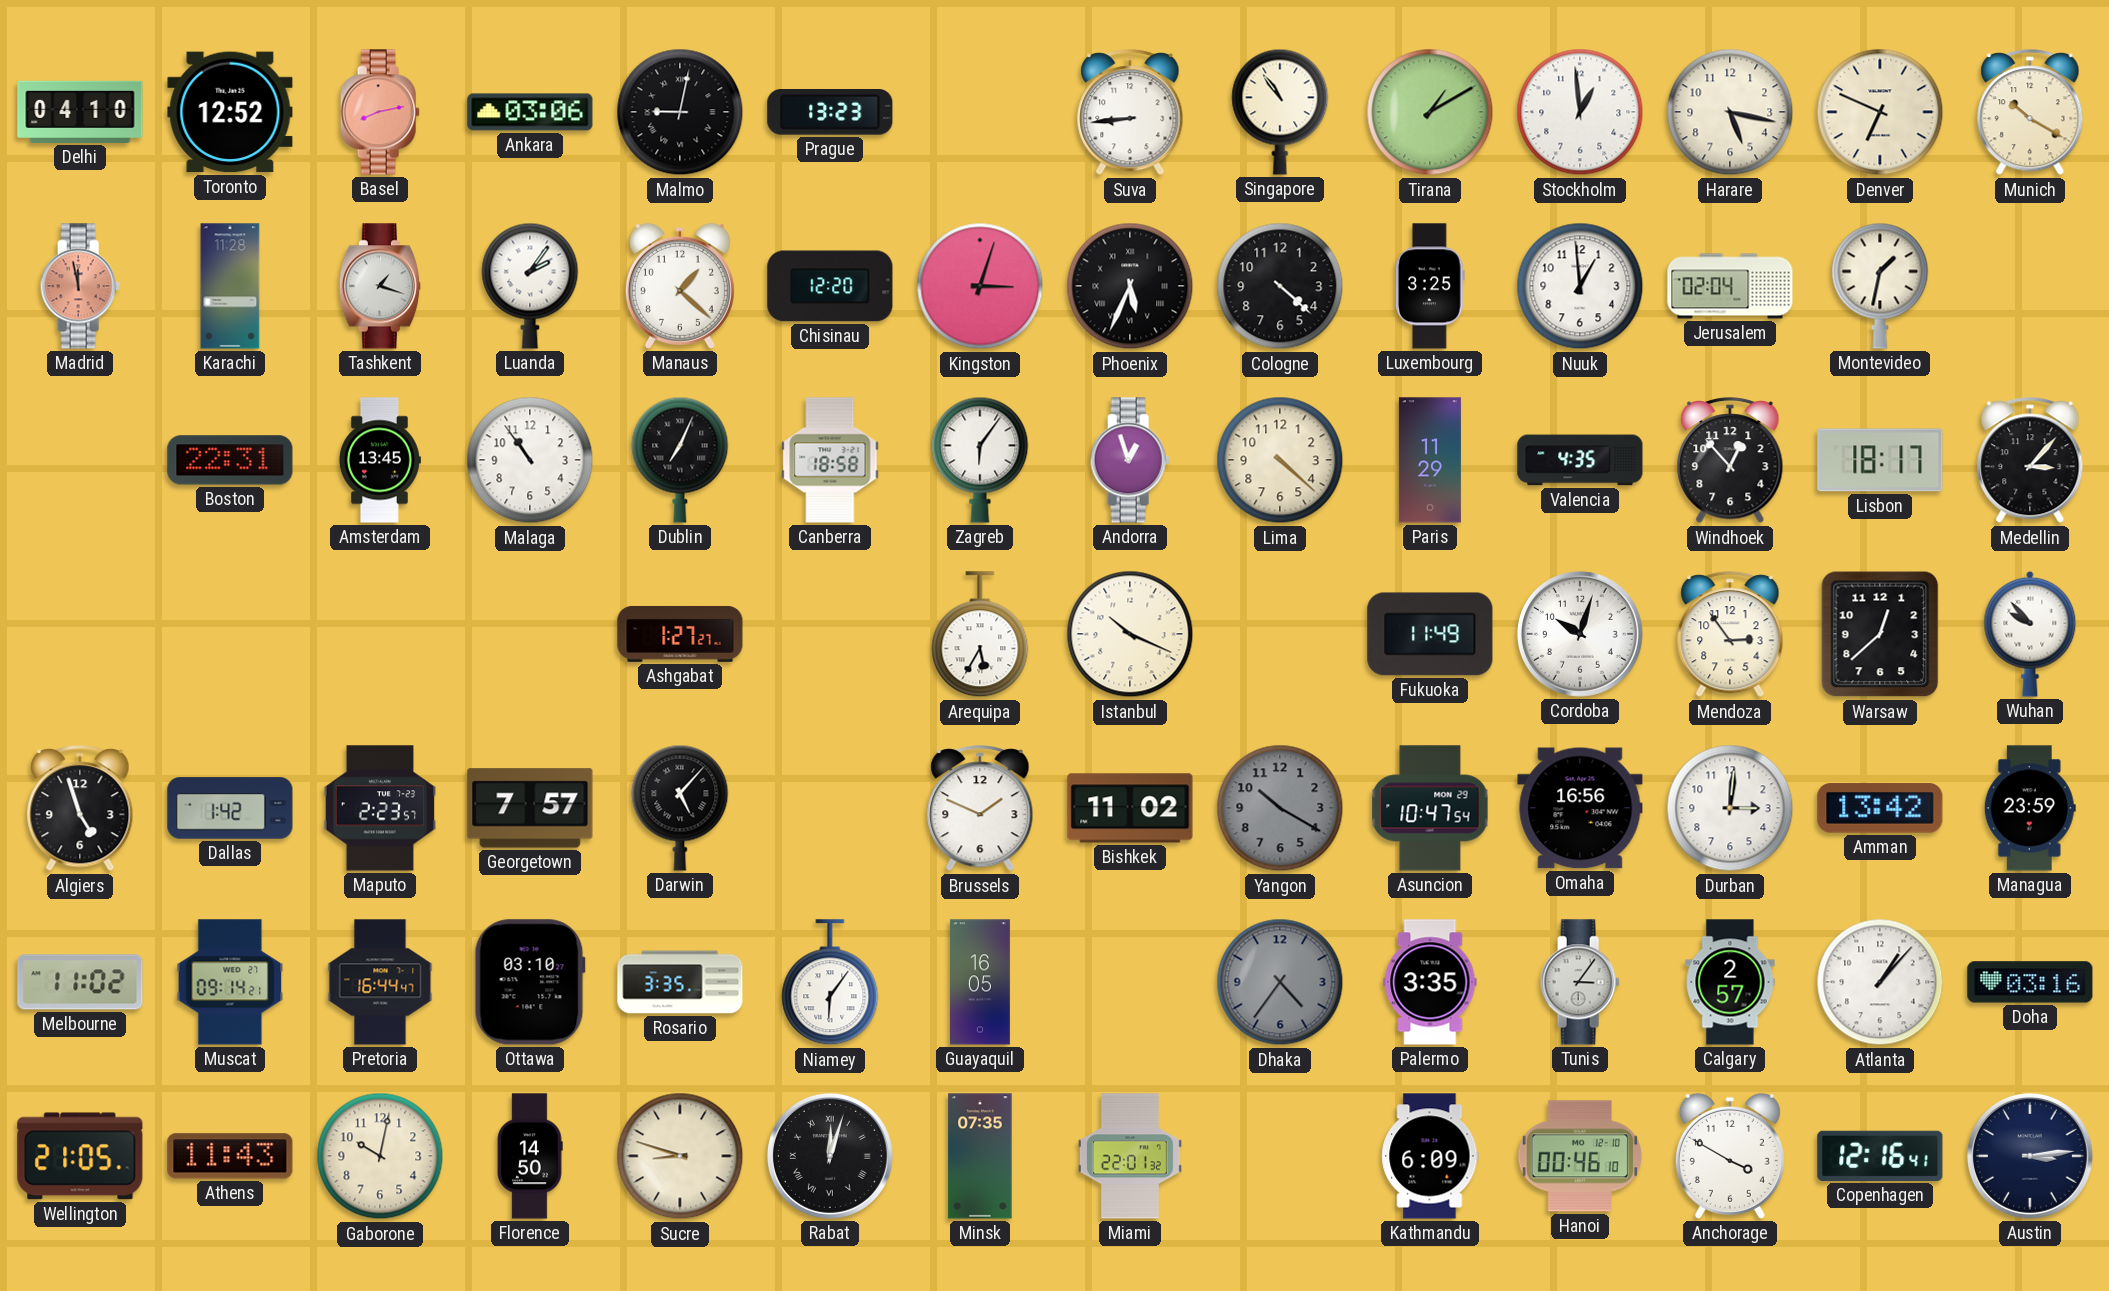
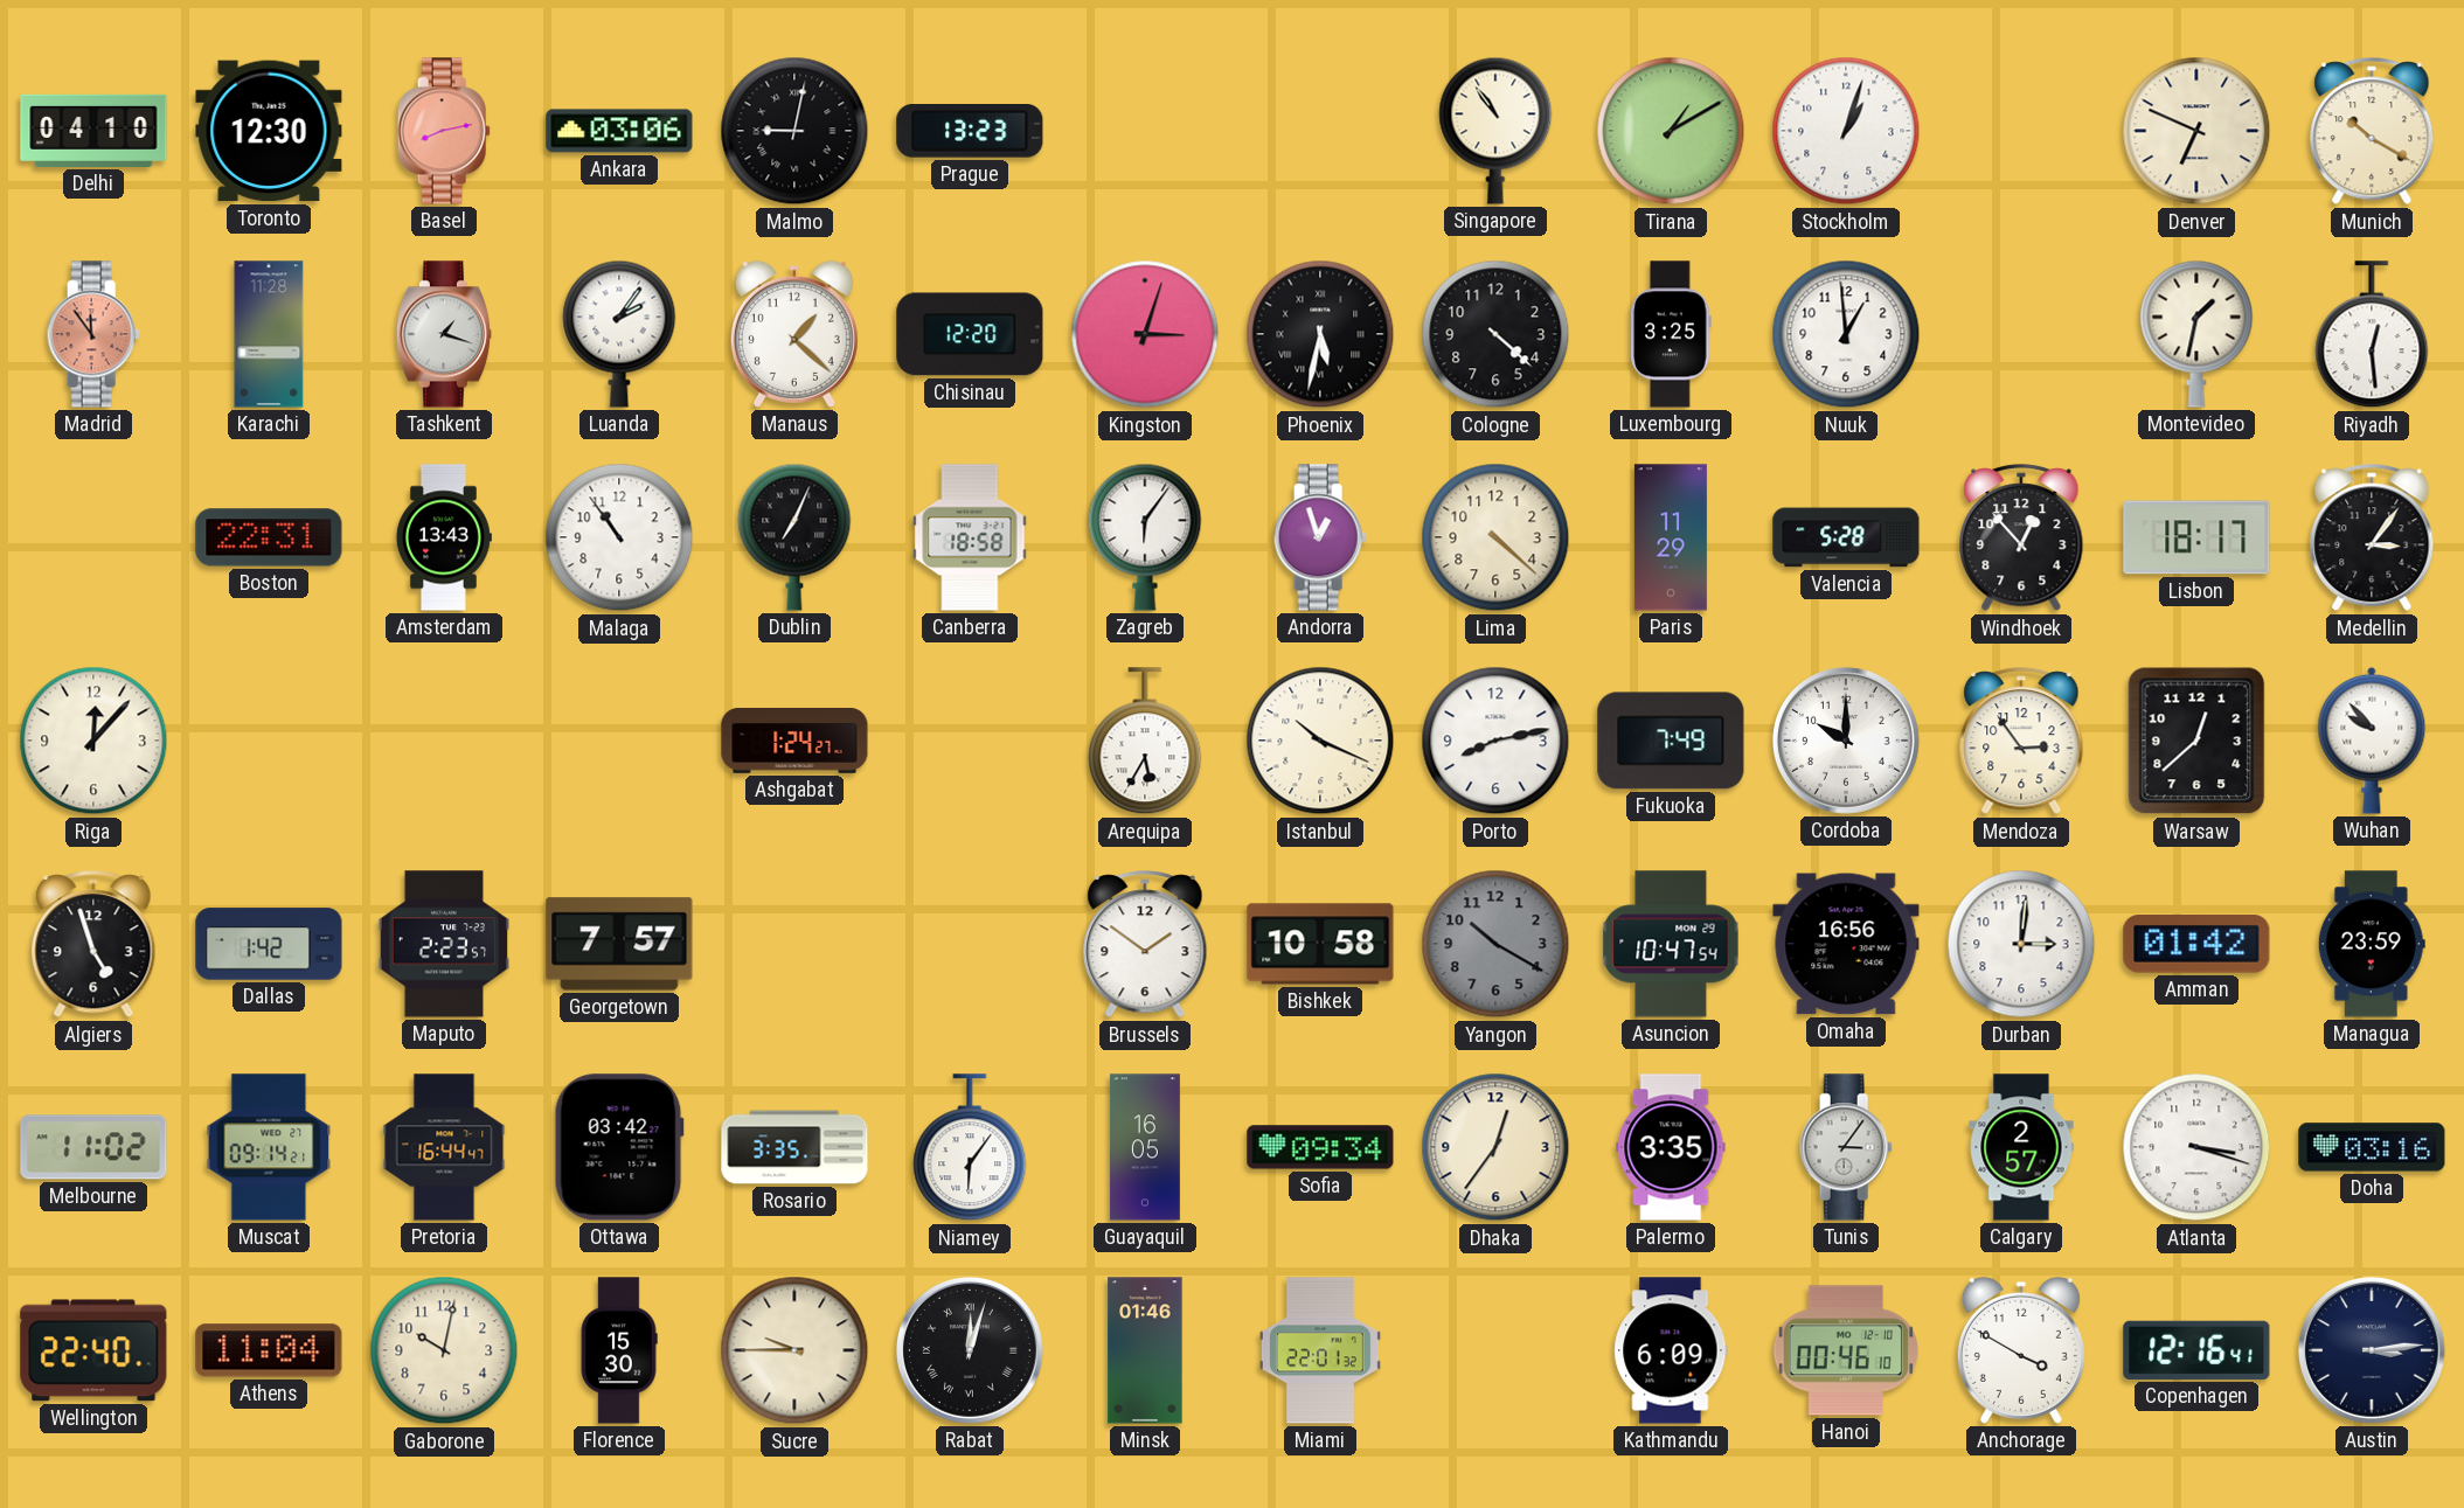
Toronto: 12:52 -> 12:30 (269, 131)
Suva: 8:44 -> none (1130, 113)
Stockholm: 12:59 -> 1:03 (1846, 131)
Harare: 5:17 -> none (1730, 112)
Madrid: 11:58 -> 11:54 (93, 334)
Phoenix: 5:34 -> 5:32 (1320, 334)
Jerusalem: 02:04 -> none (1730, 286)
Riyadh: none -> 12:29 (2372, 335)
Amsterdam: 13:45 -> 13:43 (443, 537)
Valencia: 4:35 -> 5:28 (1846, 537)
Medellin: 3:07 -> 3:06 (2372, 538)
Riga: none -> 12:07 (93, 741)
Ashgabat: 1:27 -> 1:24 (794, 741)
Porto: none -> 8:13 (1495, 741)
Fukuoka: 11:49 -> 7:49 (1671, 741)
Cordoba: 10:03 -> 10:00 (1846, 741)
Darwin: 5:07 -> none (680, 808)
Brussels: 1:49 -> 1:51 (1145, 945)
Bishkek: 11:02 -> 10:58 (1320, 944)
Amman: 13:42 -> 01:42 (2196, 944)
Ottawa: 03:10 -> 03:42 (619, 1147)
Sofia: none -> 09:34 (1320, 1147)
Dhaka: 4:36 -> 12:36 (1495, 1147)
Dhaka dial: grey -> cream (1495, 1147)
Atlanta: 1:07 -> 3:18 (2196, 1147)
Wellington: 21:05 -> 22:40 (93, 1350)
Athens: 11:43 -> 11:04 (269, 1350)
Florence: 14:50 -> 15:30 (619, 1350)
Sucre: 8:48 -> 9:45 (794, 1350)
Minsk: 07:35 -> 01:46 (1145, 1350)
